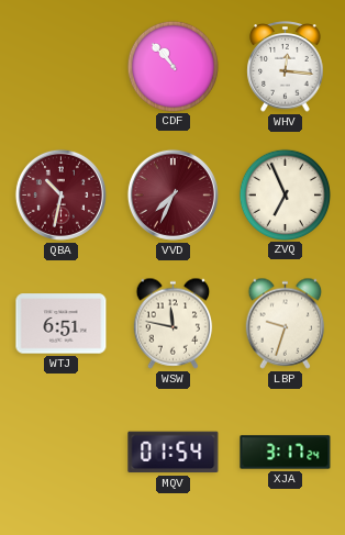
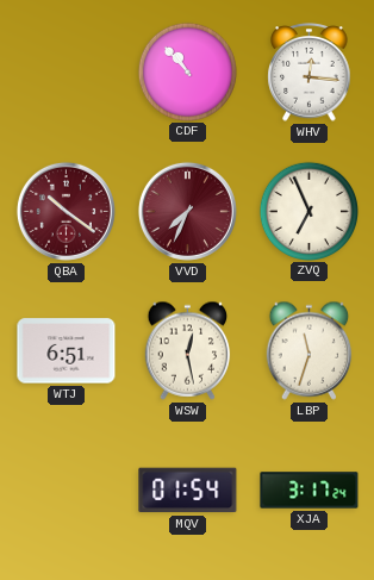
QBA: 10:32 -> 10:21 (66, 211)
WSW: 11:47 -> 12:28 (188, 350)
LBP: 9:33 -> 11:33 (310, 350)
